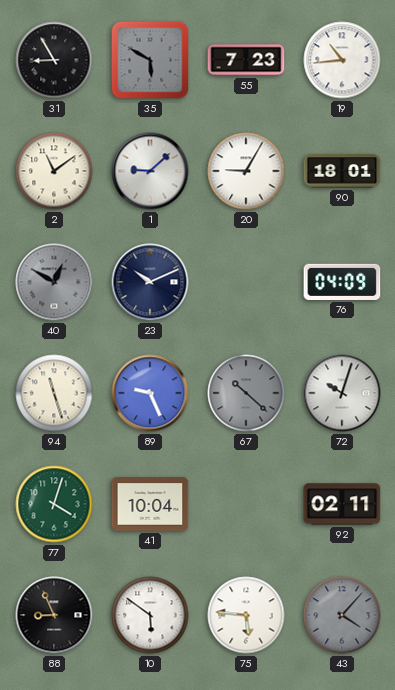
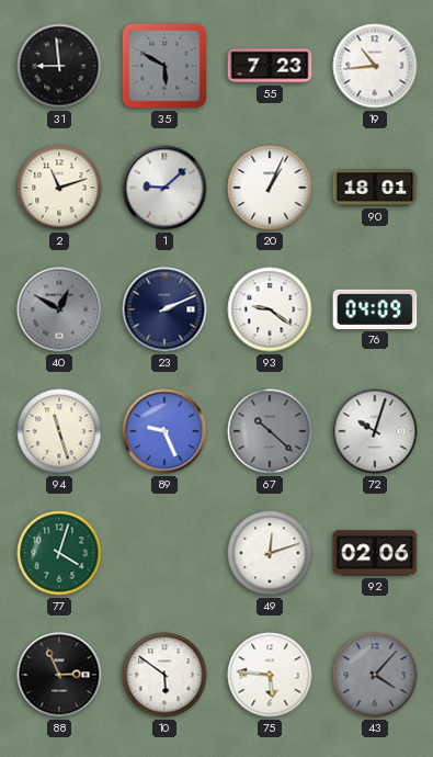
31: 8:55 -> 8:59 (59, 66)
2: 11:09 -> 11:12 (59, 188)
20: 9:05 -> 1:04 (270, 188)
23: 10:11 -> 2:11 (164, 309)
93: none -> 9:21 (270, 309)
41: 10:04 -> none (150, 504)
49: none -> 12:12 (270, 553)
92: 02:11 -> 02:06 (375, 553)
88: 8:56 -> 2:56 (59, 675)
